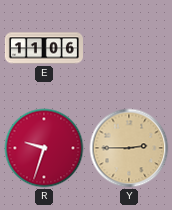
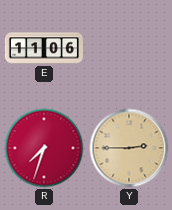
R: 9:33 -> 7:33 (44, 148)
